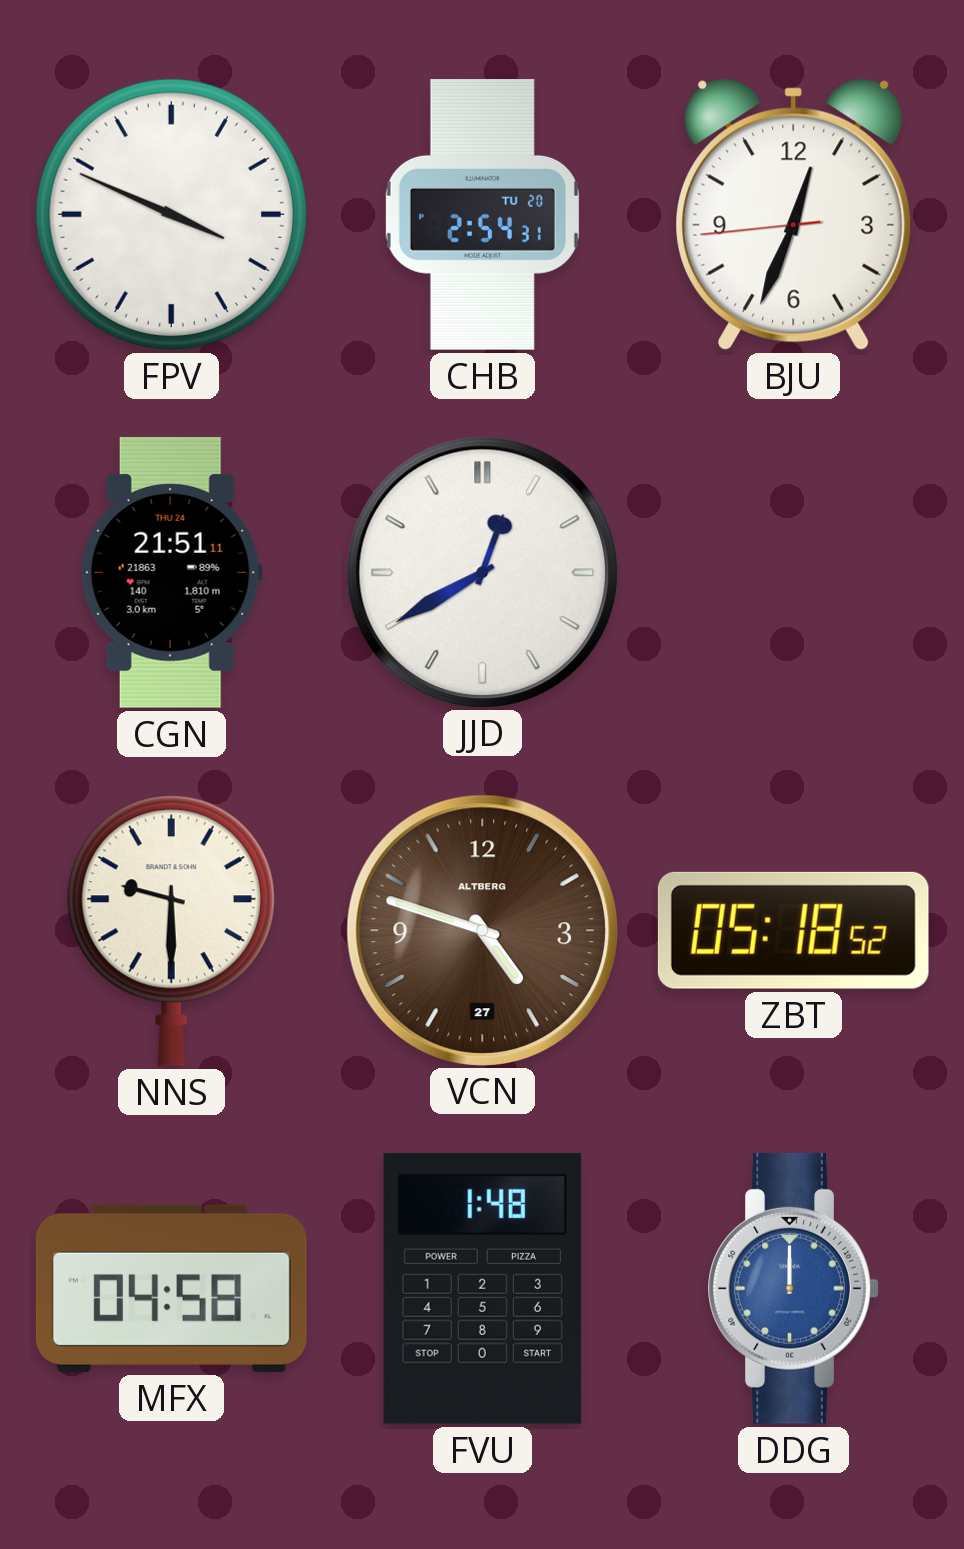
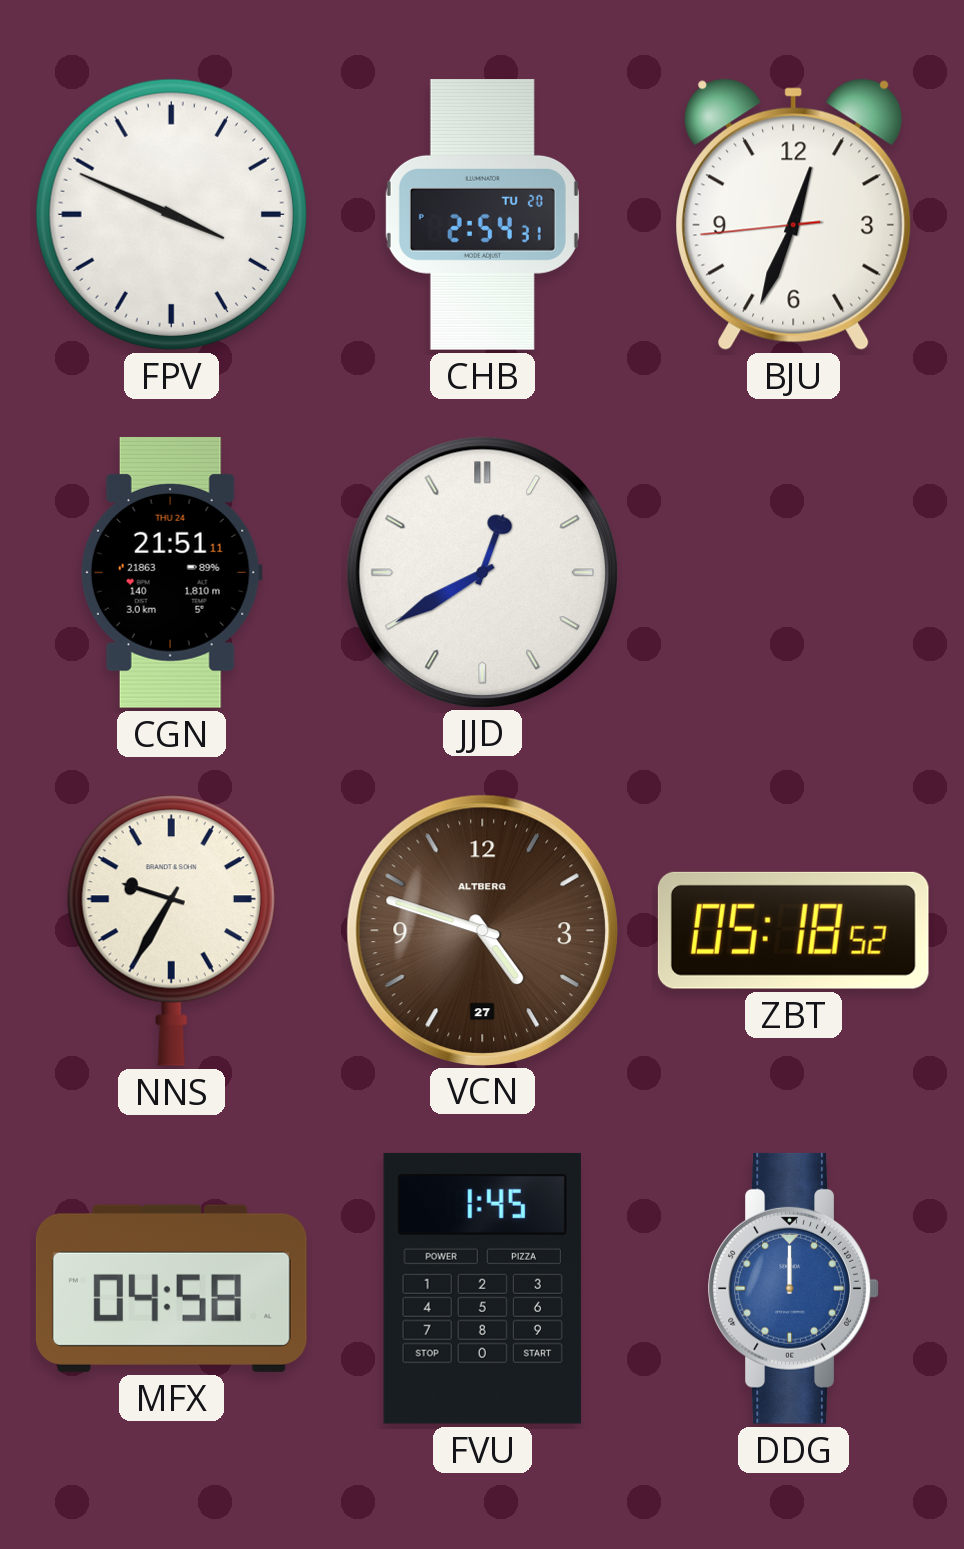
NNS: 9:30 -> 9:35 (171, 930)
FVU: 1:48 -> 1:45 (482, 1288)
